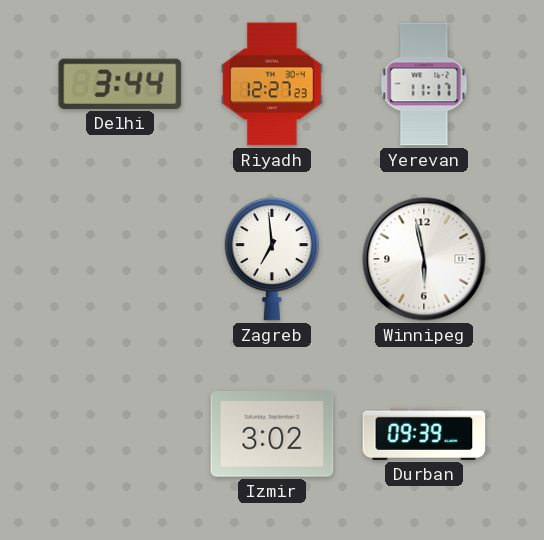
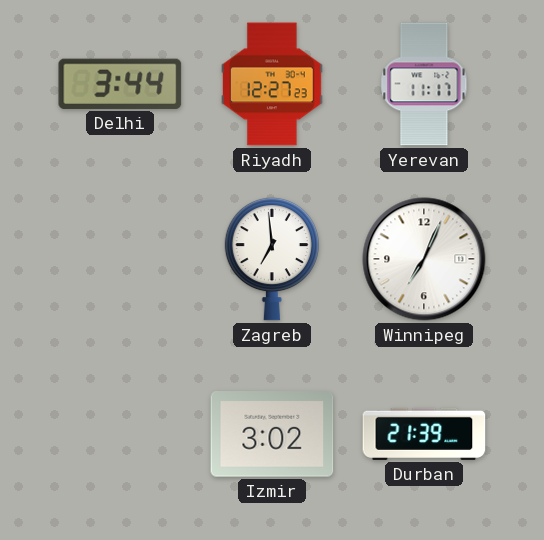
Winnipeg: 5:58 -> 7:04 (424, 259)
Durban: 09:39 -> 21:39 (424, 434)
